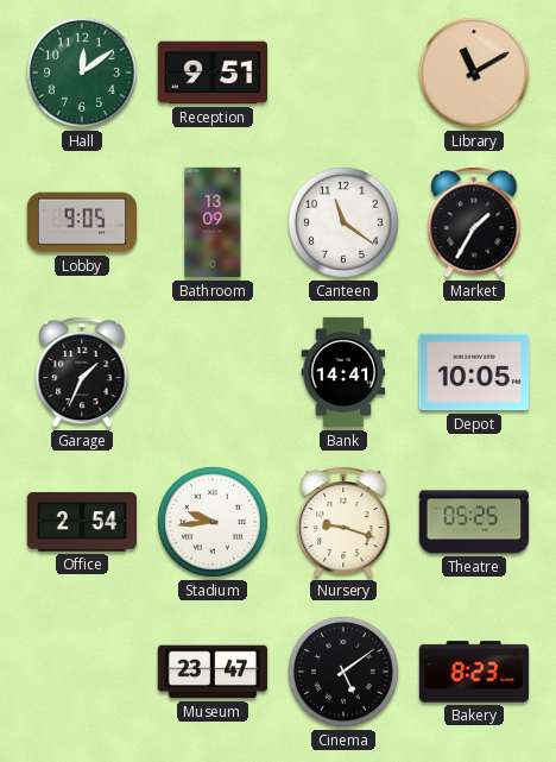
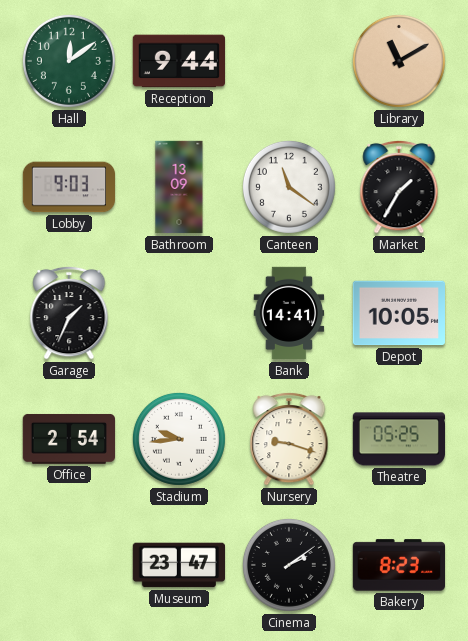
Reception: 9:51 -> 9:44 (178, 61)
Lobby: 9:05 -> 9:03 (69, 187)
Cinema: 5:09 -> 2:09 (289, 565)
